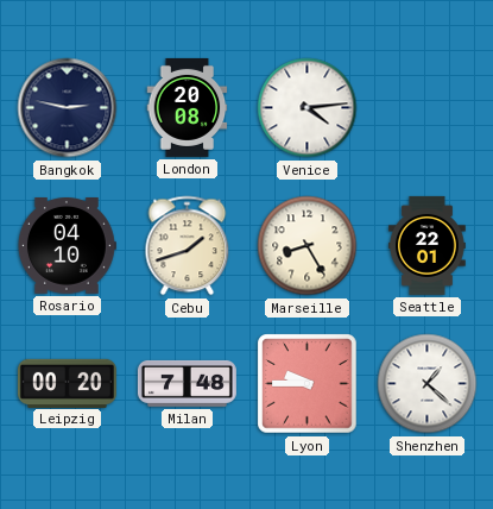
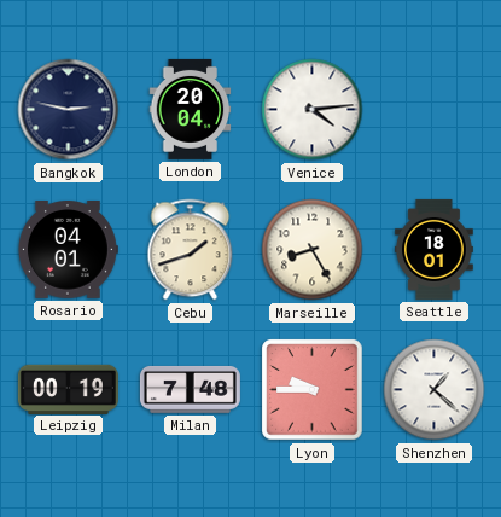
London: 20:08 -> 20:04 (191, 109)
Rosario: 04:10 -> 04:01 (68, 250)
Seattle: 22:01 -> 18:01 (435, 249)
Leipzig: 00:20 -> 00:19 (68, 389)
